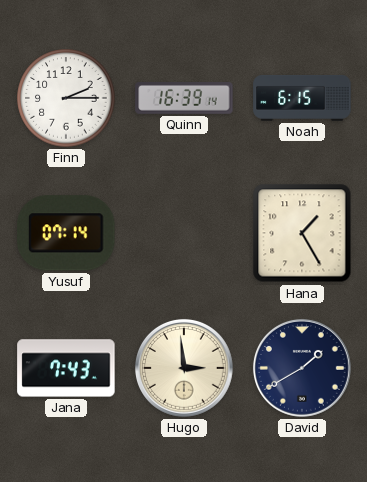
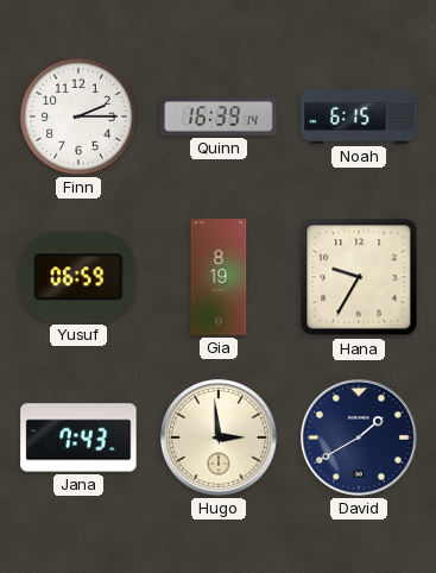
Yusuf: 07:14 -> 06:59 (78, 277)
Gia: none -> 8:19 (219, 277)
Hana: 1:25 -> 9:35 (359, 277)
